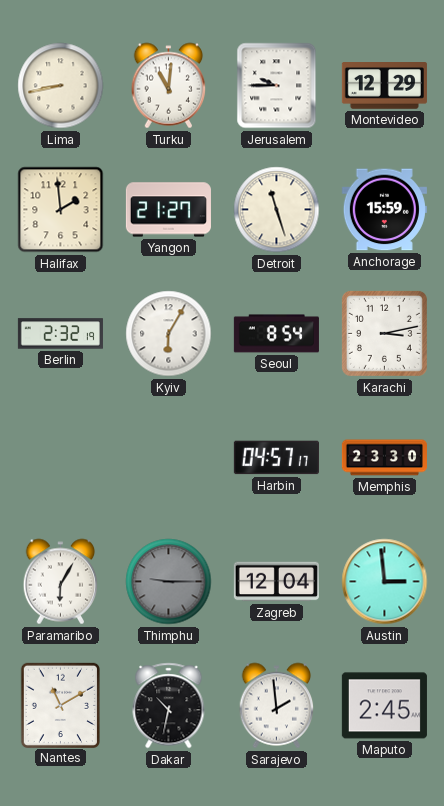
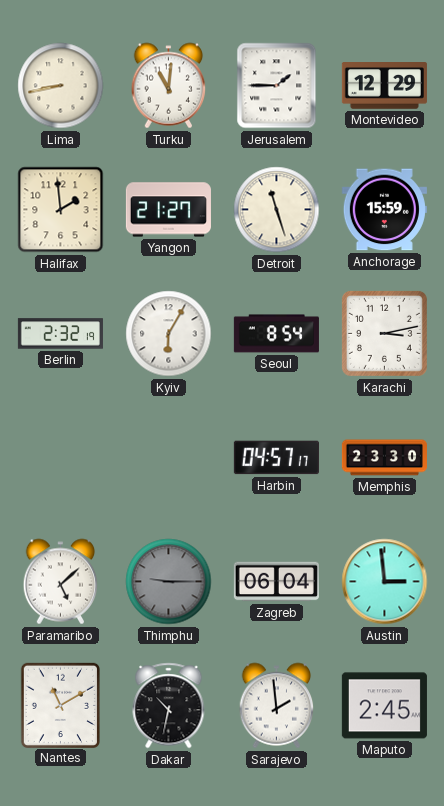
Jerusalem: 9:45 -> 1:45 (277, 86)
Paramaribo: 6:05 -> 5:08 (61, 582)
Zagreb: 12:04 -> 06:04 (276, 582)
